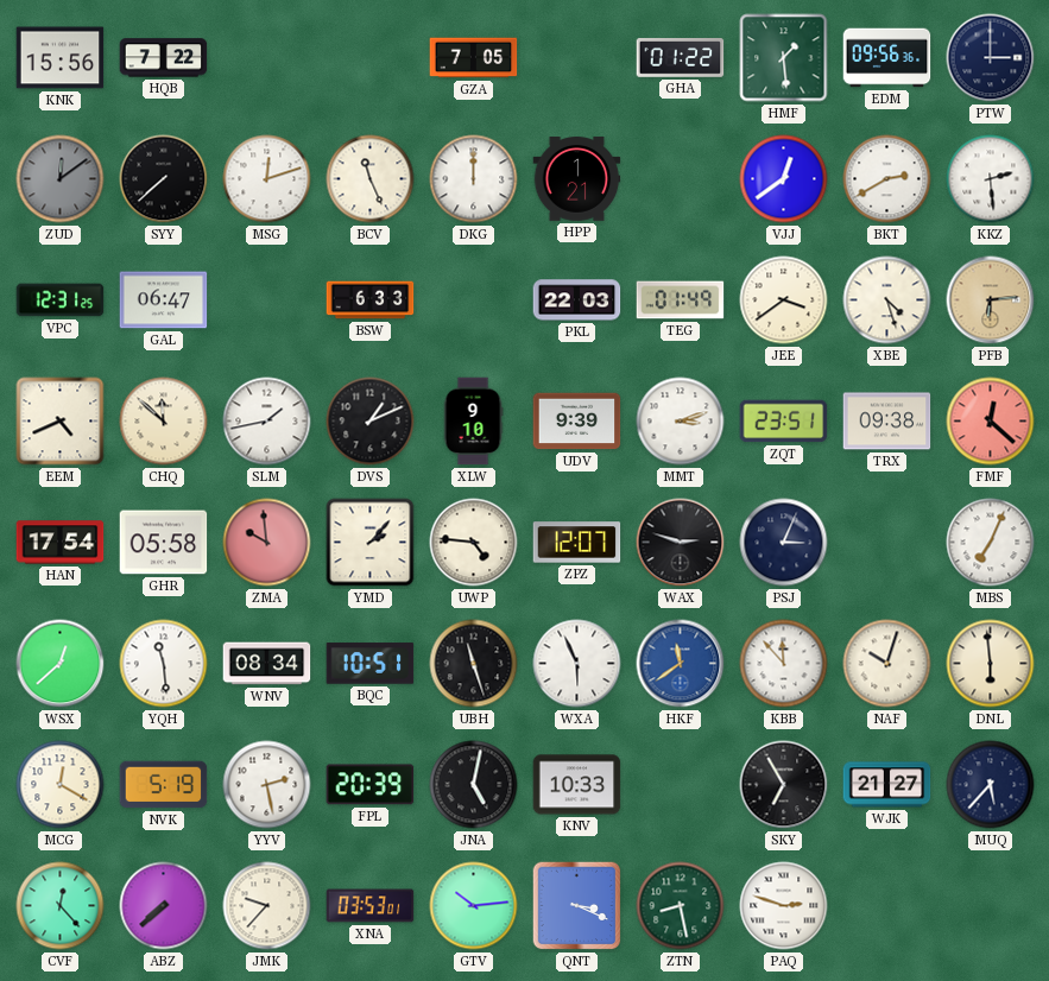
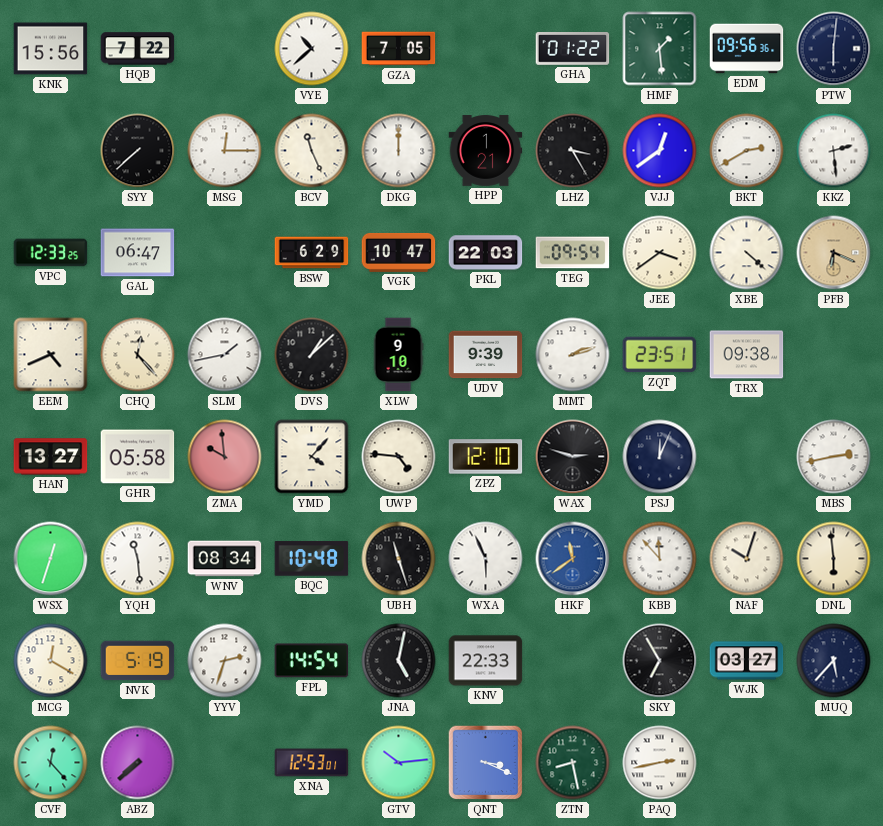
VYE: none -> 10:38 (312, 49)
PTW: 3:00 -> 6:01 (834, 49)
ZUD: 12:09 -> none (61, 179)
MSG: 12:12 -> 12:15 (225, 151)
LHZ: none -> 3:25 (573, 151)
VPC: 12:31 -> 12:33 (51, 253)
BSW: 6:33 -> 6:29 (312, 253)
VGK: none -> 10:47 (399, 252)
TEG: 01:49 -> 09:54 (573, 253)
XBE: 4:27 -> 4:22 (747, 253)
PFB: 6:14 -> 6:19 (834, 253)
CHQ: 11:52 -> 12:23 (138, 355)
DVS: 1:11 -> 1:08 (312, 355)
MMT: 3:12 -> 2:12 (573, 355)
FMF: 12:22 -> none (991, 422)
HAN: 17:54 -> 13:27 (51, 457)
YMD: 2:07 -> 4:07 (312, 457)
ZPZ: 12:07 -> 12:10 (486, 457)
PSJ: 3:04 -> 12:04 (660, 457)
MBS: 7:04 -> 2:43 (834, 457)
WSX: 12:38 -> 12:33 (51, 559)
BQC: 10:51 -> 10:48 (312, 559)
YYV: 2:28 -> 2:33 (225, 661)
FPL: 20:39 -> 14:54 (312, 661)
KNV: 10:33 -> 22:33 (486, 661)
WJK: 21:27 -> 03:27 (747, 661)
JMK: 9:37 -> none (267, 906)
XNA: 03:53 -> 12:53 (312, 763)
PAQ: 2:48 -> 2:43 (660, 763)
